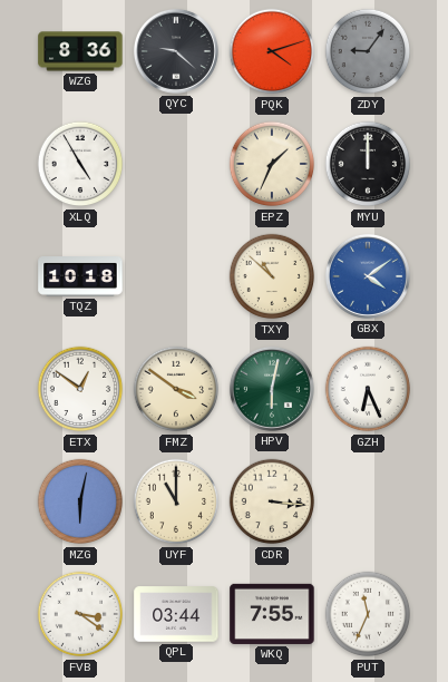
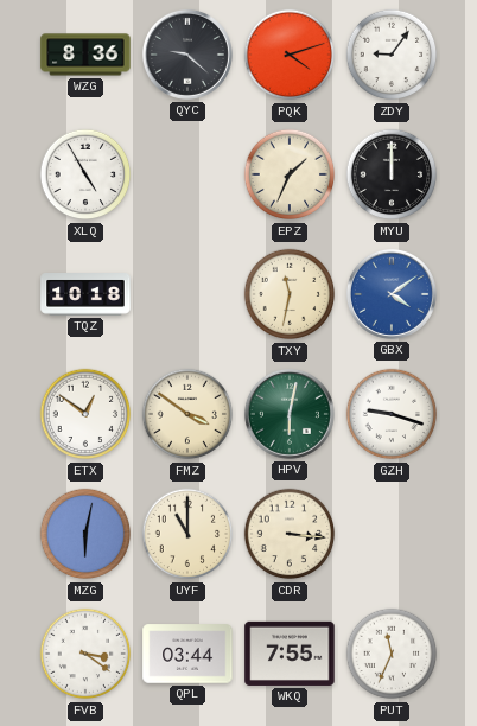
ZDY dial: grey -> white (392, 55)
TXY: 10:52 -> 11:32 (290, 294)
GZH: 6:26 -> 9:18 (392, 414)
